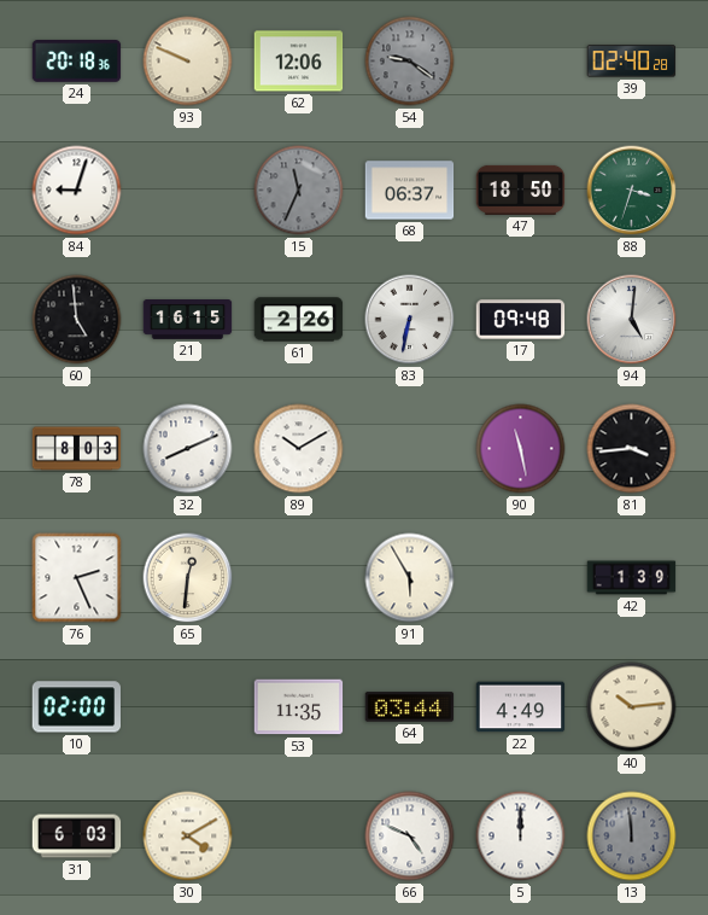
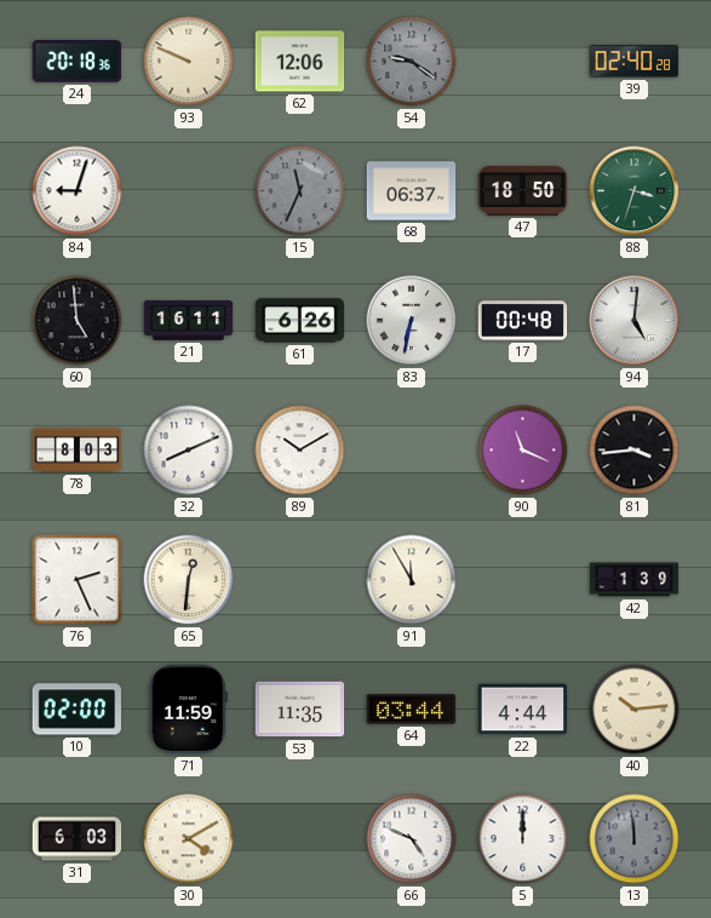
21: 16:15 -> 16:11 (189, 321)
61: 2:26 -> 6:26 (300, 321)
17: 09:48 -> 00:48 (523, 321)
90: 11:28 -> 11:19 (523, 451)
91: 5:55 -> 11:55 (412, 580)
71: none -> 11:59 (188, 710)
22: 4:49 -> 4:44 (523, 710)
